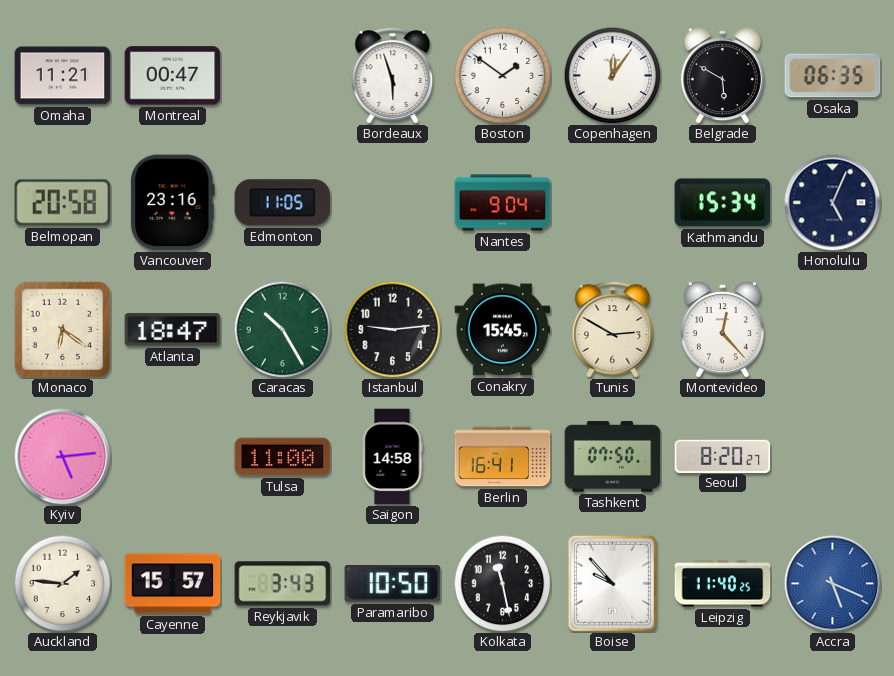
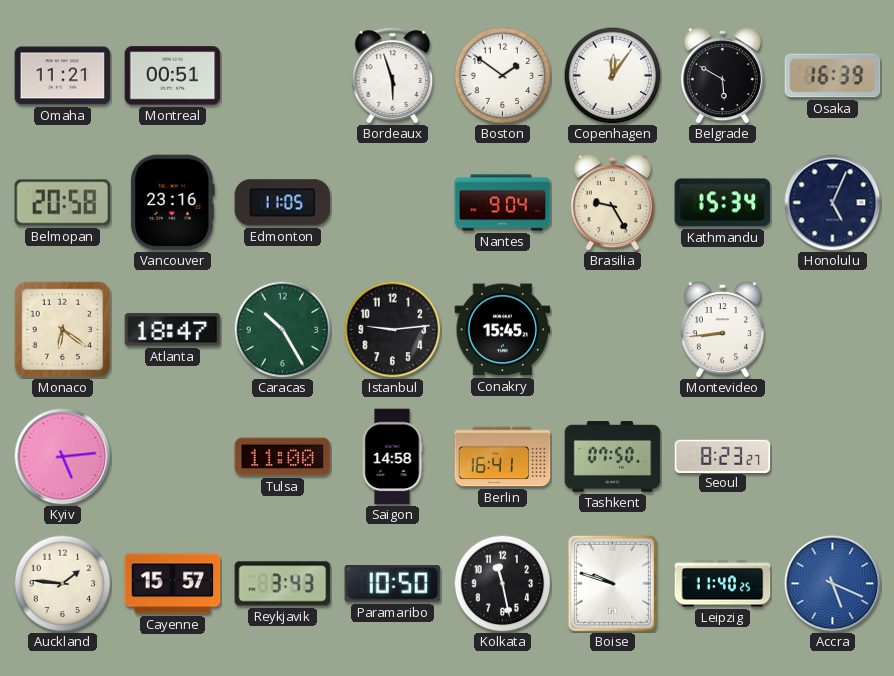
Montreal: 00:47 -> 00:51 (173, 76)
Osaka: 06:35 -> 16:39 (833, 76)
Brasilia: none -> 9:25 (612, 203)
Tunis: 2:50 -> none (613, 330)
Montevideo: 12:23 -> 8:44 (722, 330)
Seoul: 8:20 -> 8:23 (723, 456)
Boise: 9:53 -> 9:48 (612, 583)
